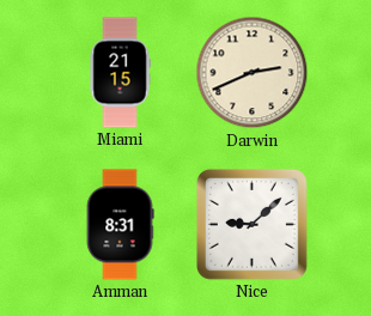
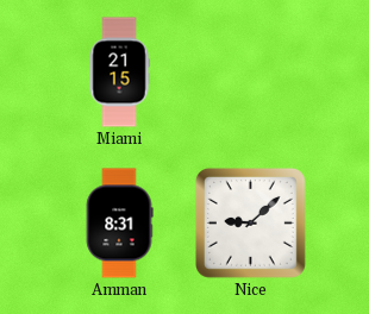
Darwin: 2:41 -> none (253, 73)
